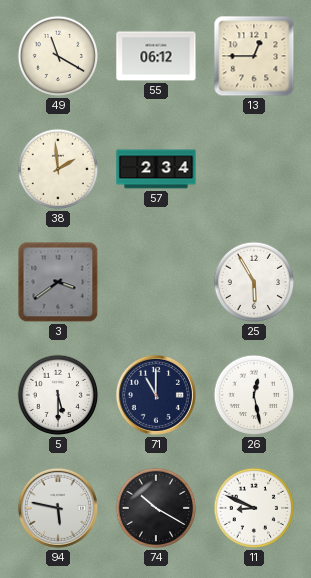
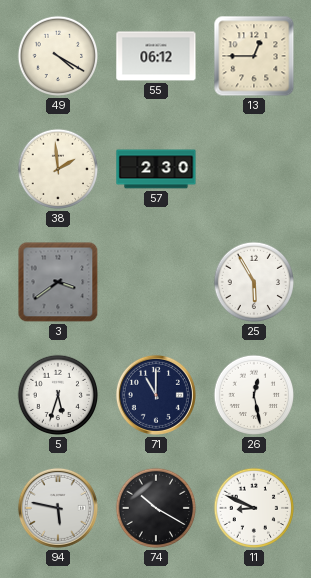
49: 11:20 -> 4:20 (58, 56)
57: 2:34 -> 2:30 (156, 169)
5: 5:30 -> 5:33 (58, 395)
